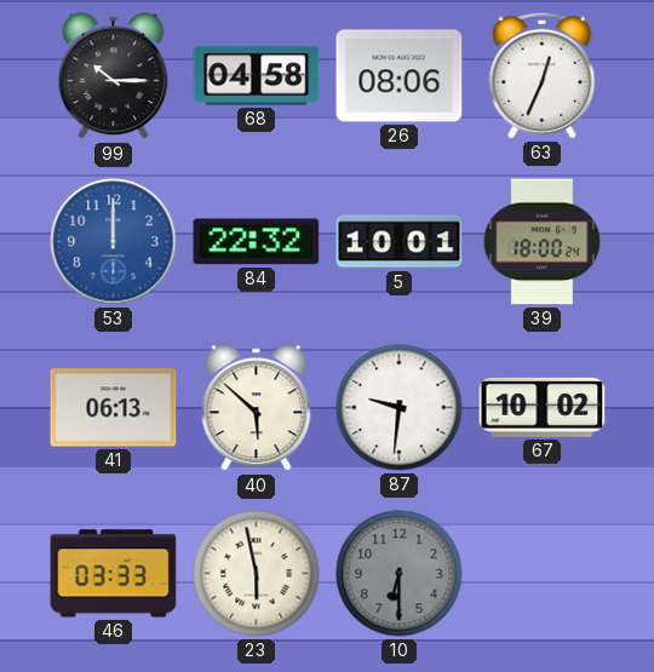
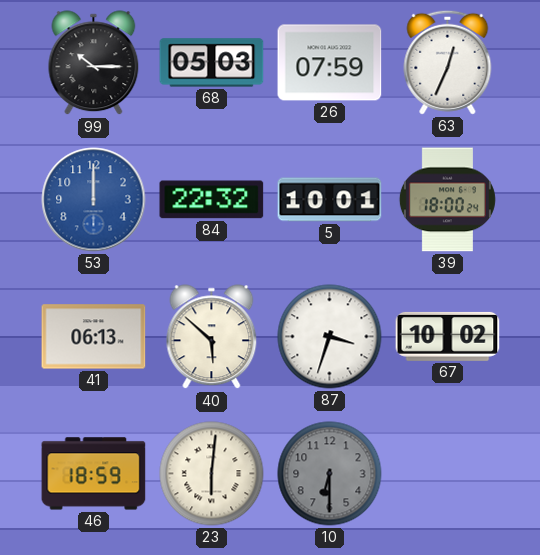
68: 04:58 -> 05:03 (212, 63)
26: 08:06 -> 07:59 (330, 63)
87: 9:31 -> 3:33 (330, 337)
46: 03:33 -> 18:59 (94, 474)
23: 5:58 -> 6:01 (212, 474)
